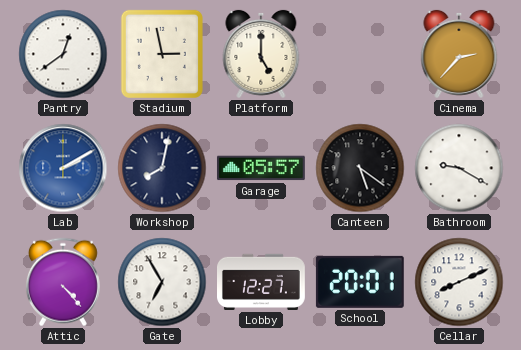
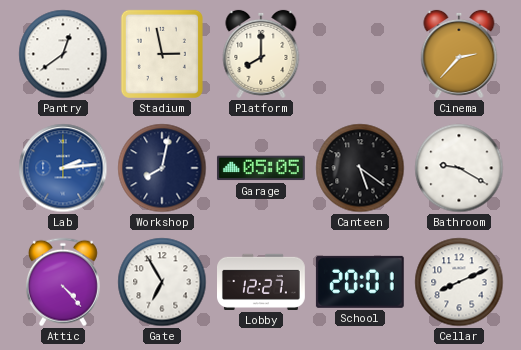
Platform: 5:00 -> 8:00 (261, 54)
Lab: 2:10 -> 2:14 (63, 168)
Garage: 05:57 -> 05:05 (261, 168)
